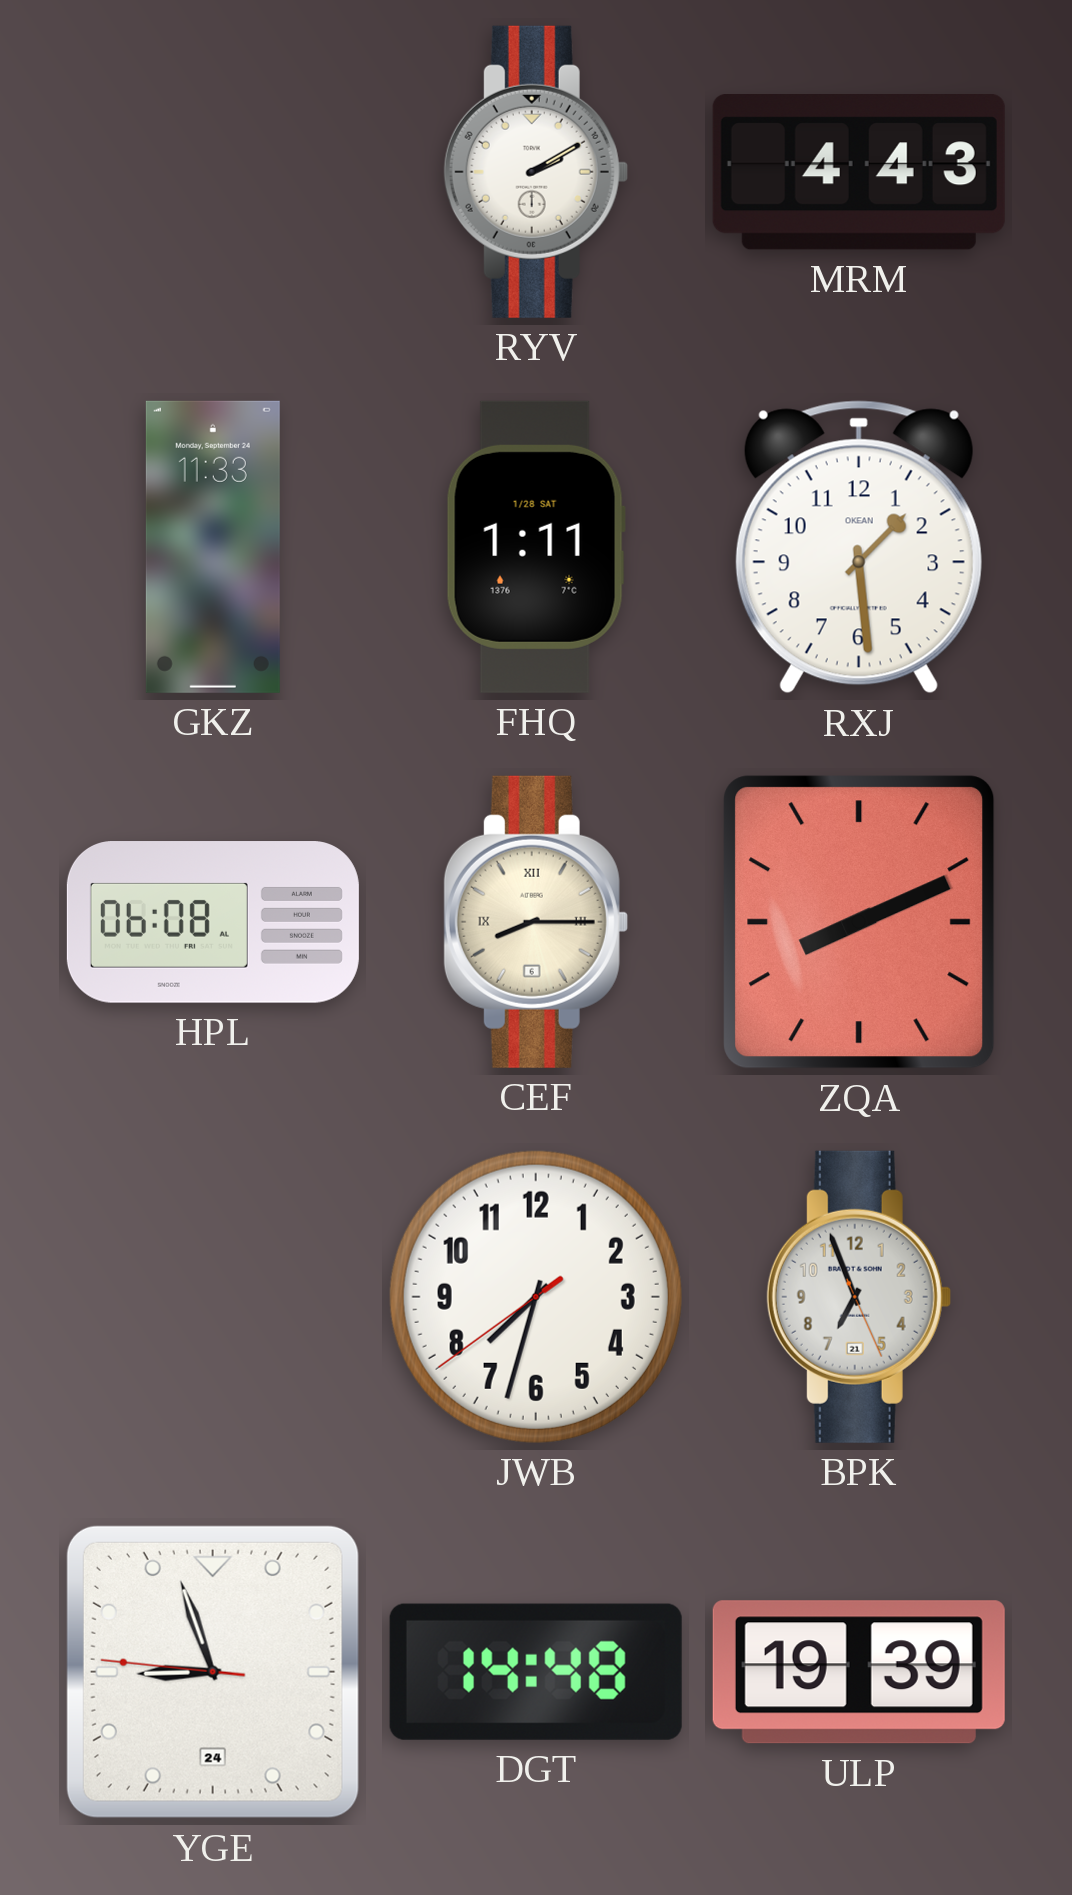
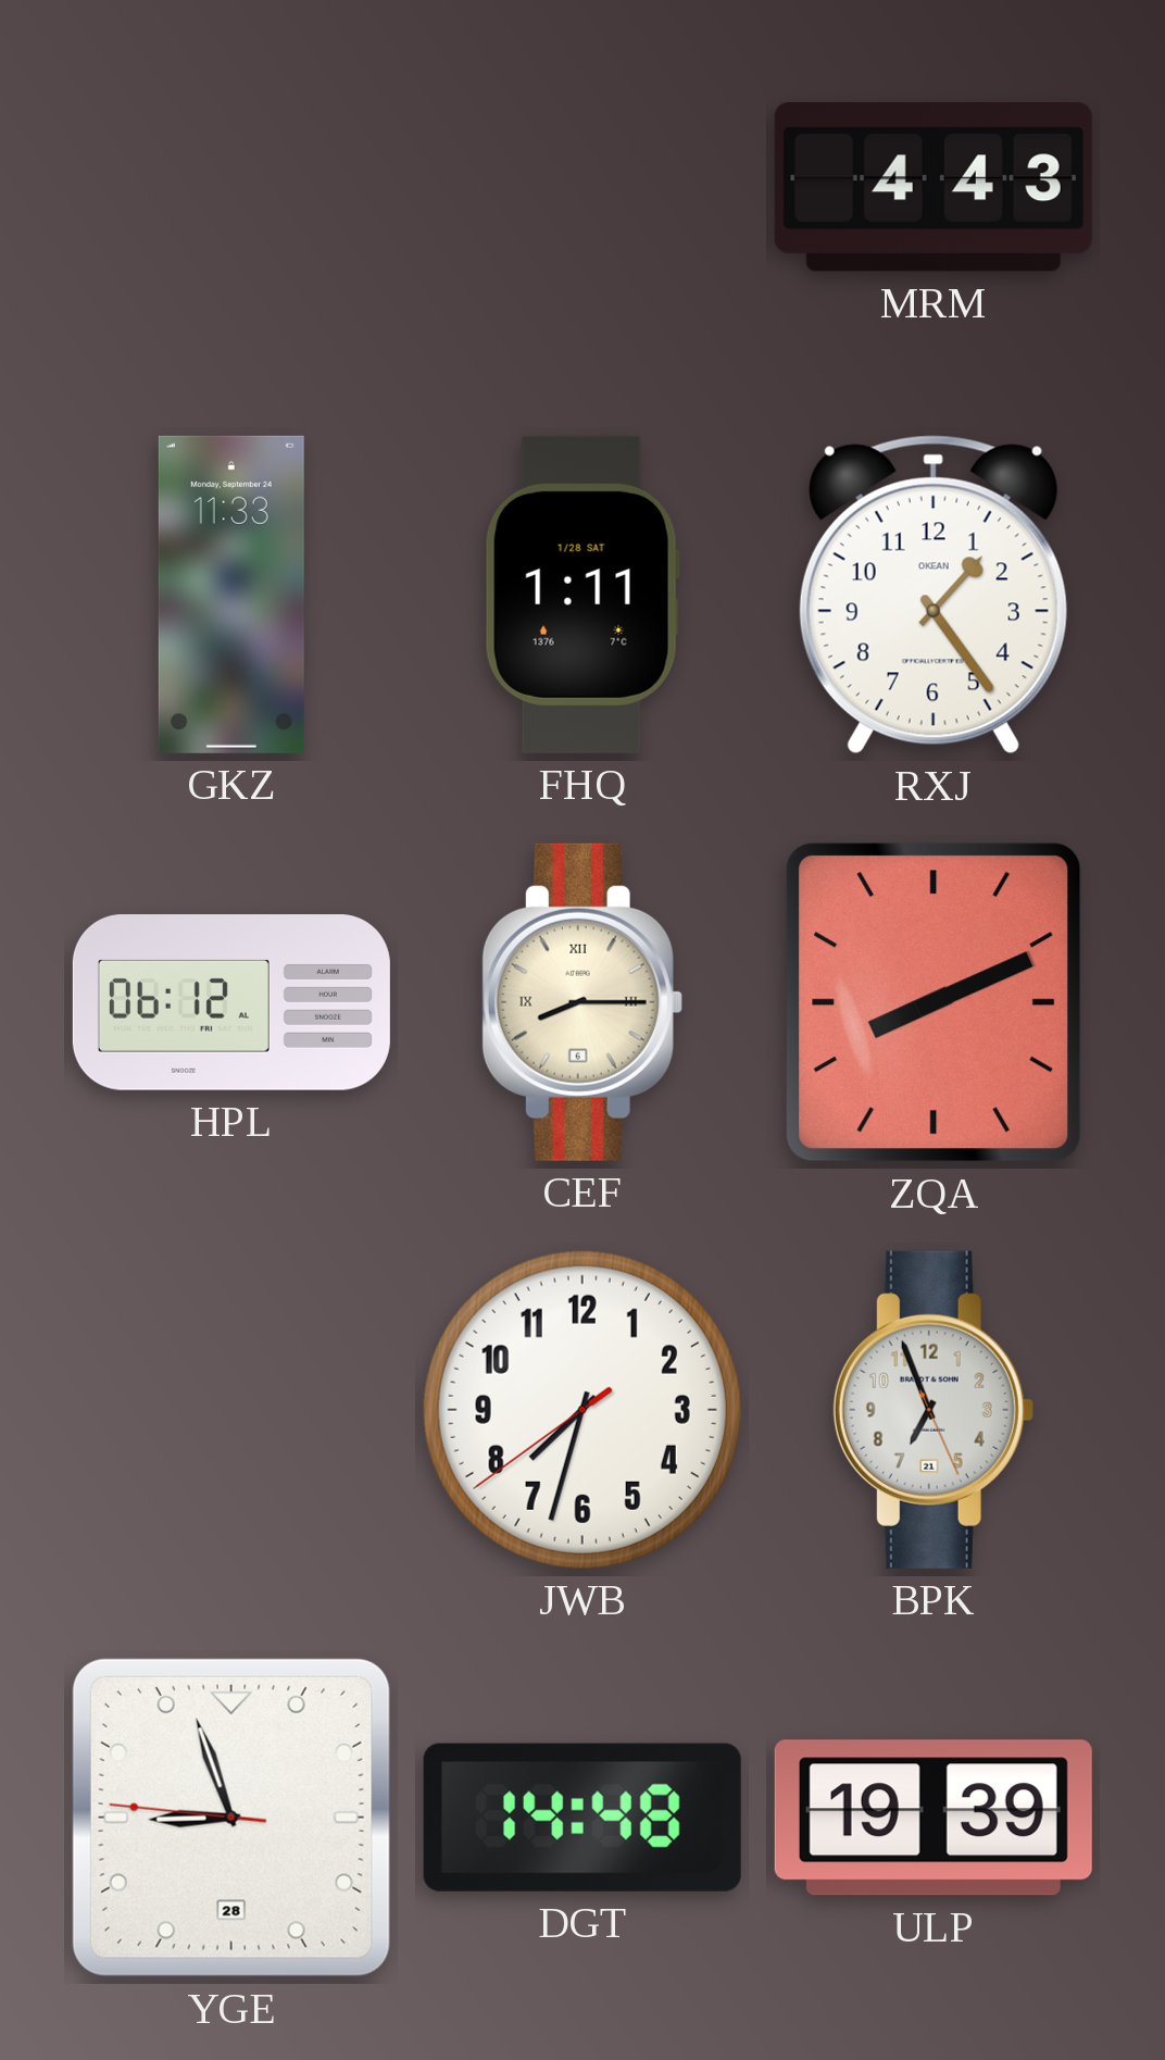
RYV: 2:10 -> none (536, 172)
RXJ: 1:29 -> 1:24 (934, 595)
HPL: 06:08 -> 06:12 (231, 1002)
YGE date: 24 -> 28 (231, 1818)
